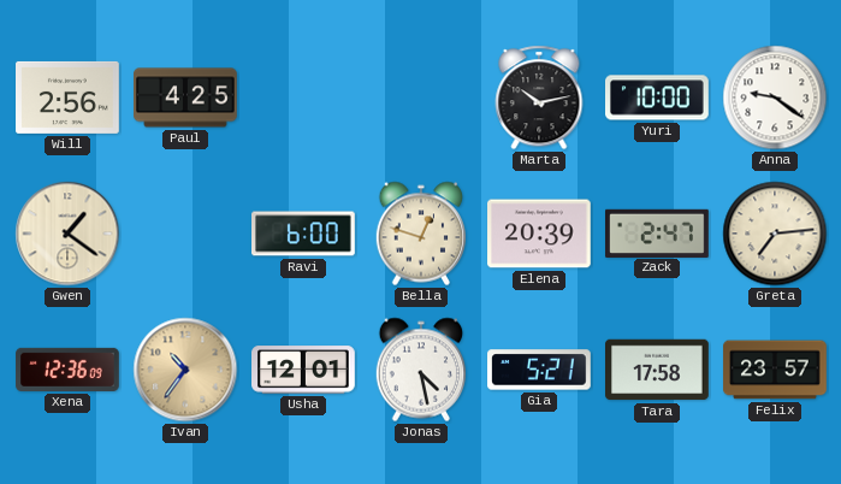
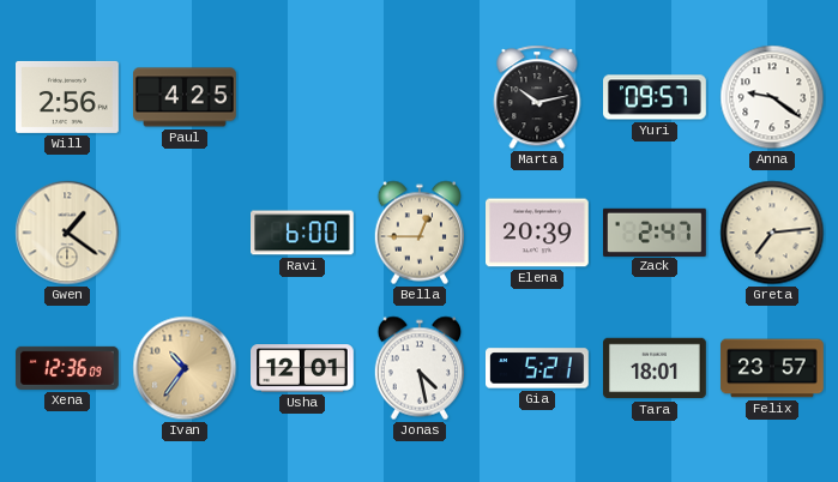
Yuri: 10:00 -> 09:57 (656, 97)
Bella: 12:48 -> 12:45 (418, 233)
Tara: 17:58 -> 18:01 (656, 368)
